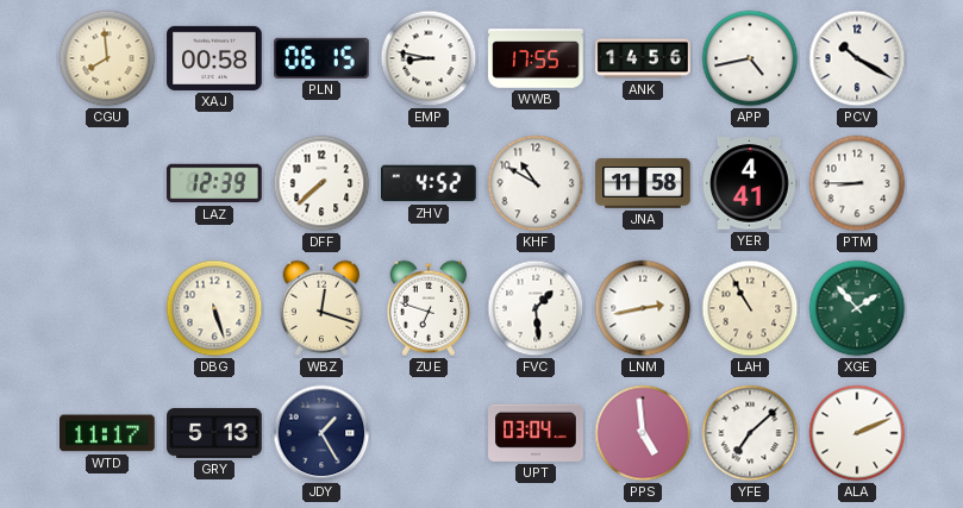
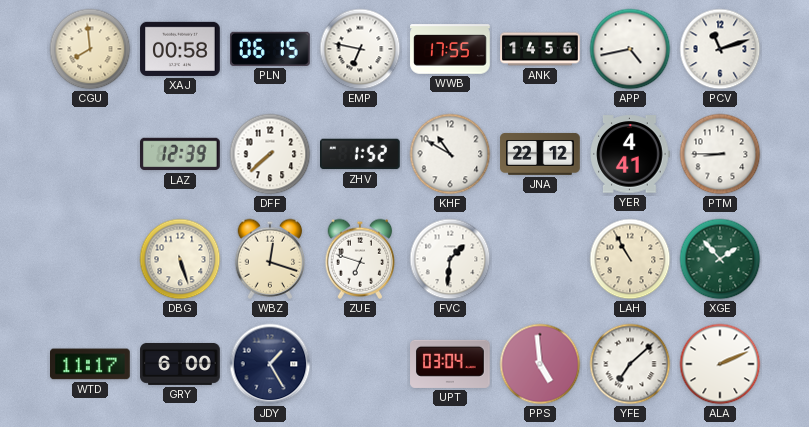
EMP: 8:47 -> 6:47 (360, 49)
PCV: 10:20 -> 11:12 (720, 49)
ZHV: 4:52 -> 1:52 (361, 154)
JNA: 11:58 -> 22:12 (540, 154)
FVC: 1:29 -> 1:31 (450, 259)
LNM: 2:43 -> none (643, 308)
GRY: 5:13 -> 6:00 (180, 364)
